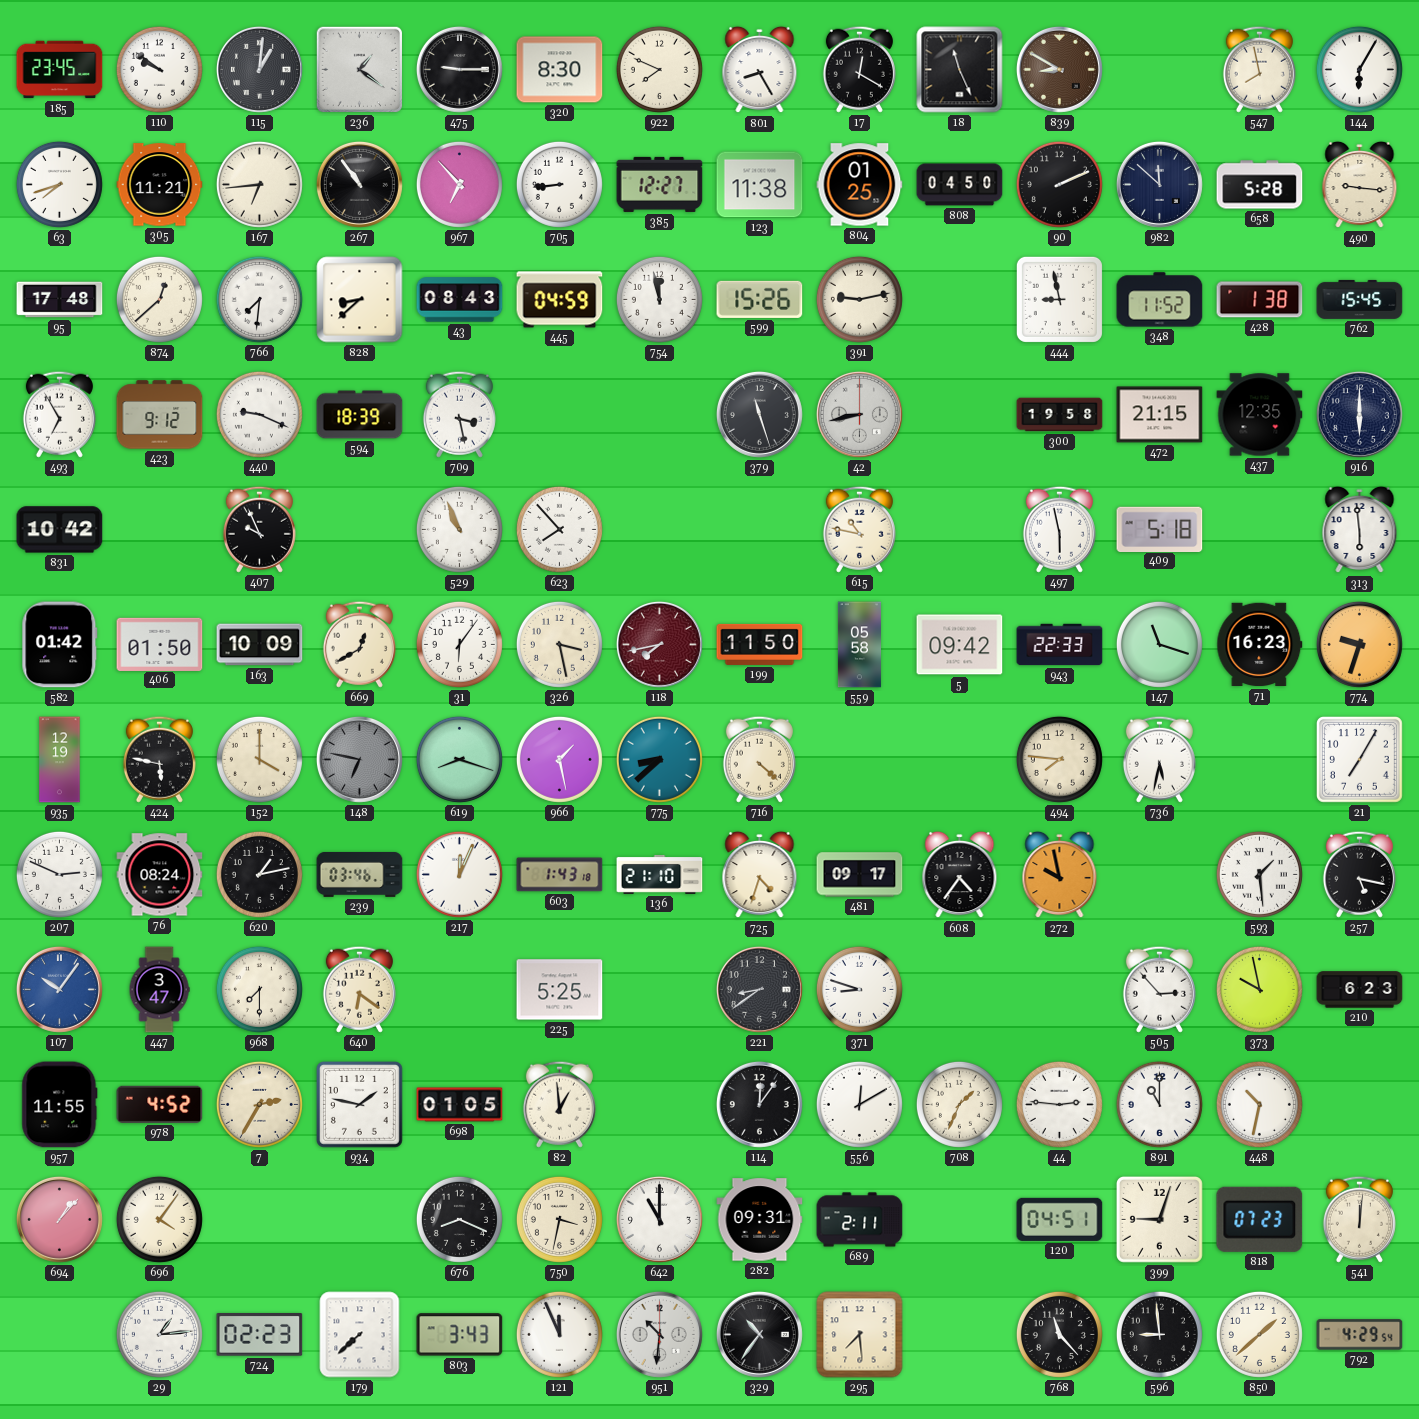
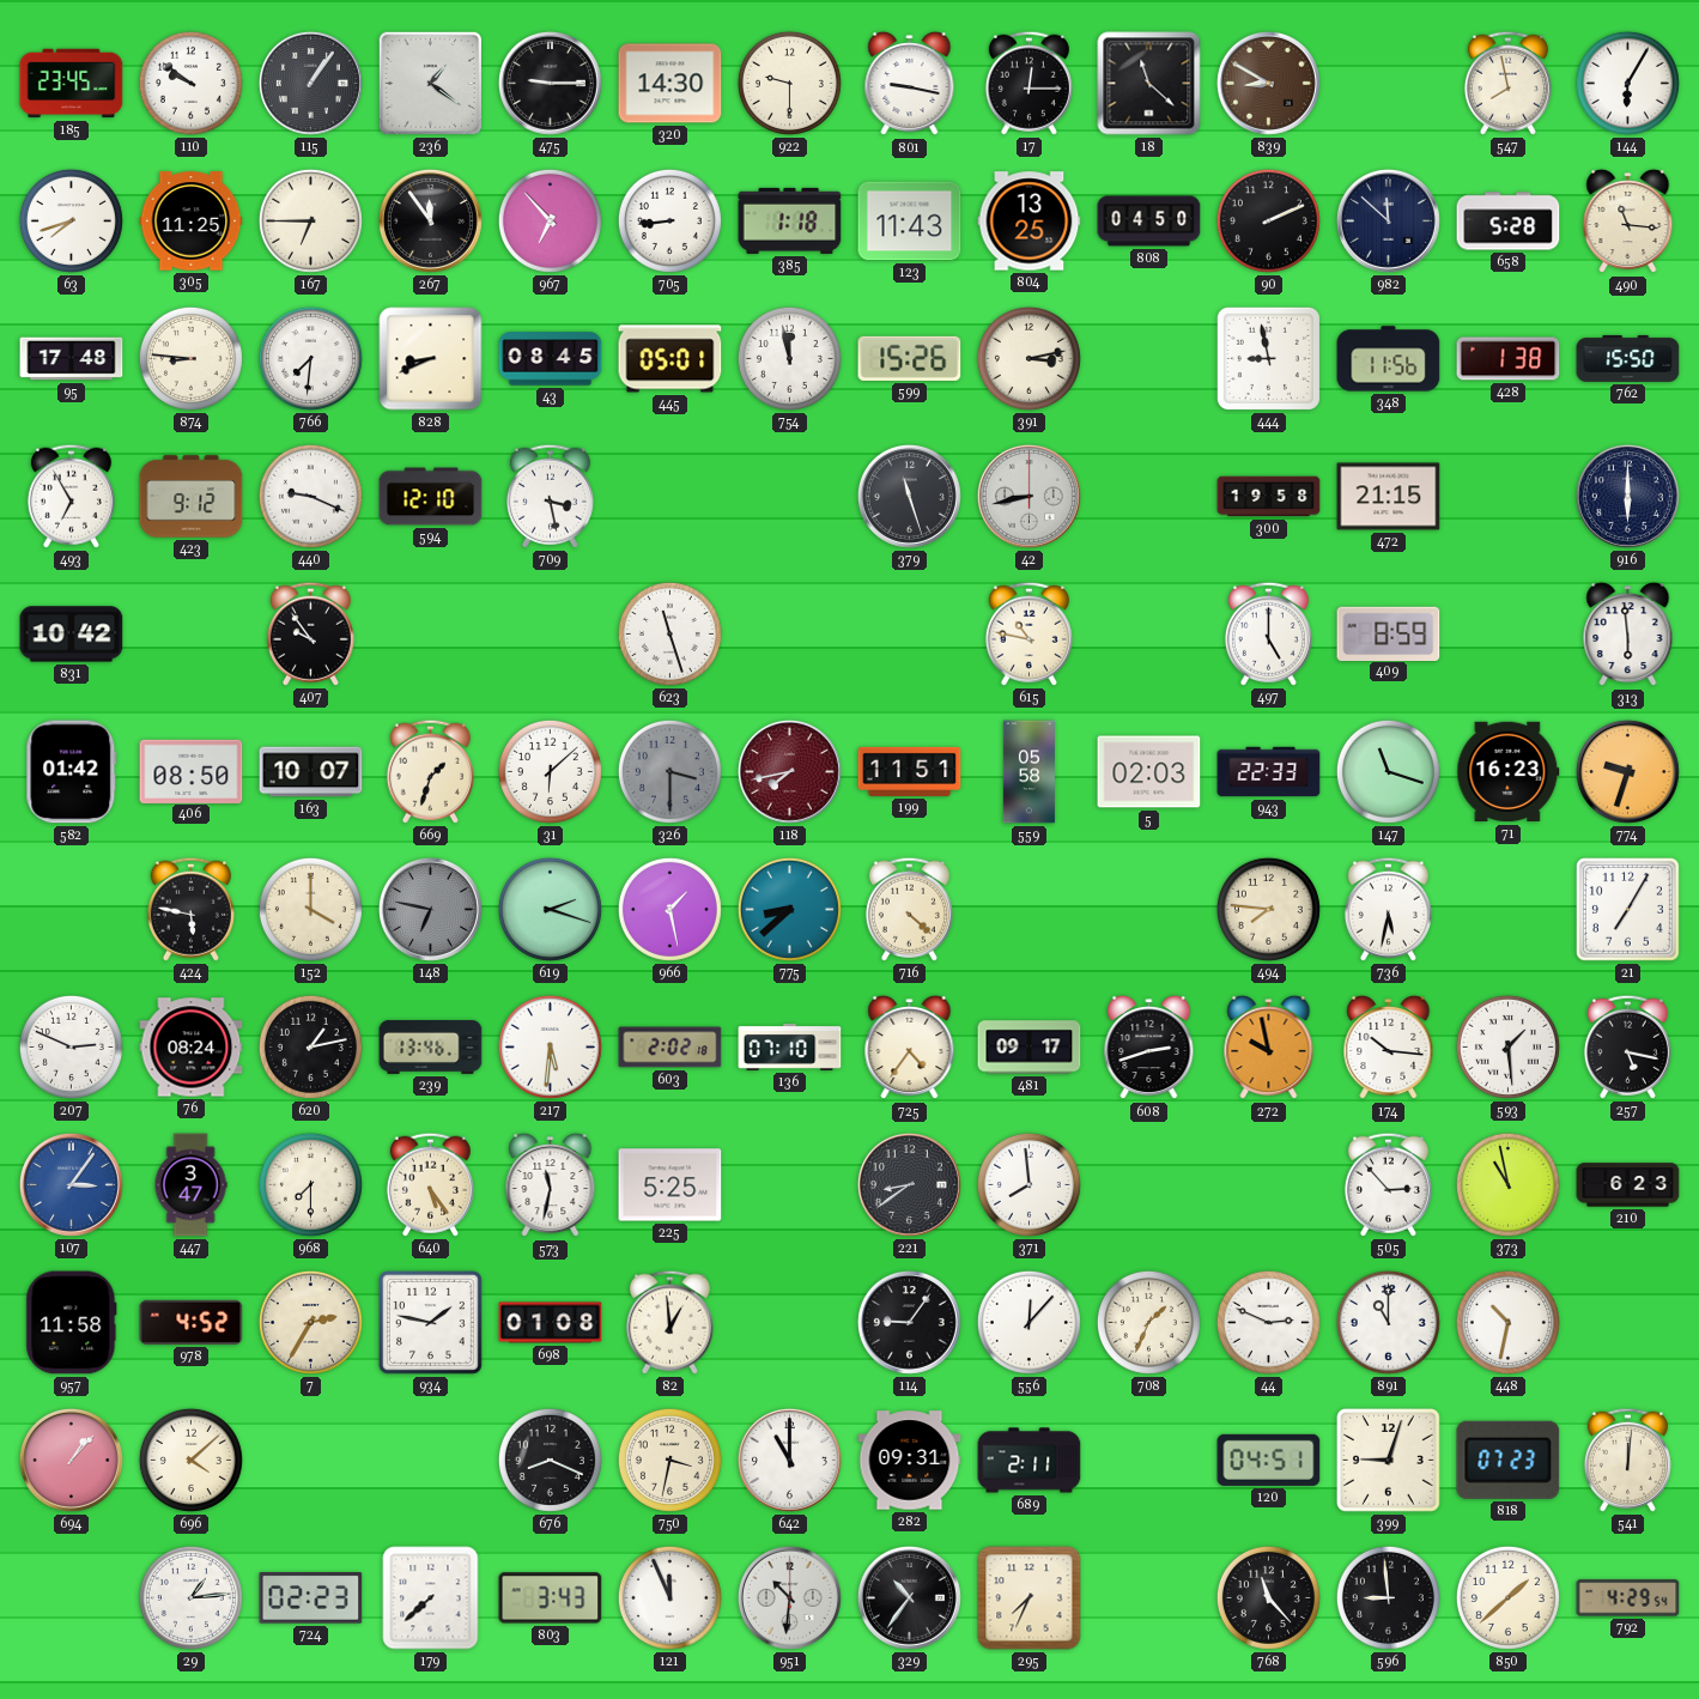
115: 1:01 -> 1:06 (310, 83)
320: 8:30 -> 14:30 (671, 84)
922: 7:49 -> 9:30 (789, 83)
801: 8:25 -> 9:17 (910, 84)
17: 12:20 -> 12:15 (1028, 83)
18: 11:26 -> 11:22 (1149, 84)
305: 11:21 -> 11:25 (192, 222)
167: 6:44 -> 6:45 (310, 220)
267: 10:54 -> 11:54 (430, 220)
385: 12:27 -> 1:18 (790, 220)
123: 11:38 -> 11:43 (910, 222)
804: 01:25 -> 13:25 (1030, 222)
490: 9:16 -> 11:16 (1628, 222)
874: 12:38 -> 8:46 (190, 358)
828: 8:38 -> 8:41 (431, 359)
43: 08:43 -> 08:45 (551, 359)
445: 04:59 -> 05:01 (671, 359)
391: 9:13 -> 3:13 (1028, 358)
348: 11:52 -> 11:56 (1389, 359)
762: 15:45 -> 15:50 (1628, 358)
594: 18:39 -> 12:10 (431, 497)
437: 12:35 -> none (1260, 415)
407: 9:56 -> 9:54 (310, 633)
529: 10:56 -> none (459, 529)
623: 7:53 -> 11:27 (669, 633)
497: 5:58 -> 5:00 (1268, 633)
409: 5:18 -> 8:59 (1389, 633)
406: 01:50 -> 08:50 (192, 771)
163: 10:09 -> 10:07 (311, 772)
669: 12:40 -> 1:33 (430, 771)
31: 6:06 -> 6:08 (550, 771)
326: 3:28 -> 3:30 (669, 771)
326 dial: cream -> grey (669, 771)
199: 11:50 -> 11:51 (910, 771)
5: 09:42 -> 02:03 (1149, 772)
935: 12:19 -> none (60, 760)
619: 8:18 -> 2:18 (550, 909)
239: 03:46 -> 13:46 (431, 1046)
217: 12:04 -> 5:31 (550, 1046)
603: 1:43 -> 2:02 (671, 1048)
136: 21:10 -> 07:10 (790, 1046)
725: 4:33 -> 4:36 (910, 1048)
608: 4:36 -> 2:42 (1149, 1048)
174: none -> 10:16 (1389, 1048)
107: 10:06 -> 3:06 (71, 1184)
640: 6:21 -> 5:24 (430, 1184)
573: none -> 11:32 (551, 1185)
371: 8:48 -> 7:59 (1028, 1184)
373: 9:58 -> 10:58 (1507, 1184)
957: 11:55 -> 11:58 (72, 1323)
698: 01:05 -> 01:08 (551, 1323)
114: 12:06 -> 9:06 (909, 1322)
556: 12:10 -> 12:07 (1028, 1322)
44: 2:46 -> 2:49 (1268, 1322)
696: 4:06 -> 4:08 (190, 1460)
295: 7:29 -> 7:34 (1030, 1598)
